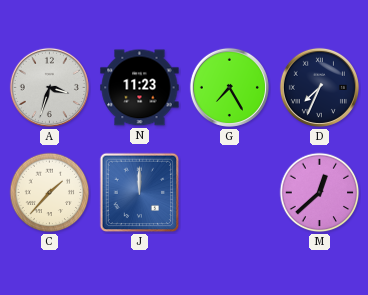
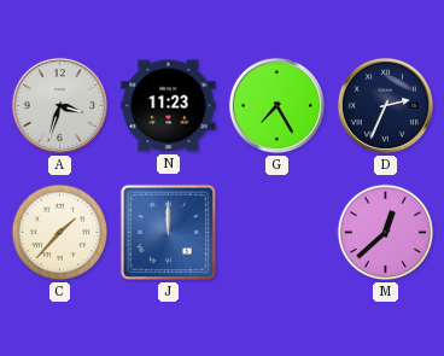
D: 7:34 -> 2:34 (385, 105)
